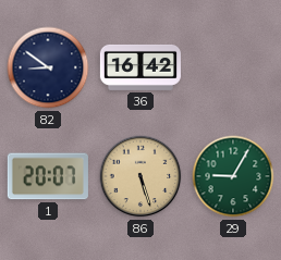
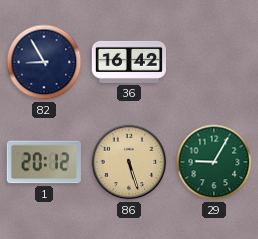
82: 8:51 -> 8:55 (44, 62)
1: 20:07 -> 20:12 (44, 162)
